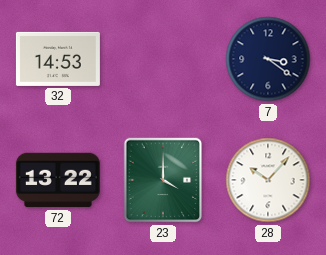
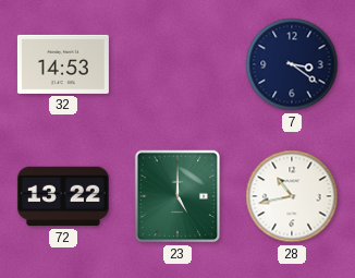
23: 4:00 -> 5:00 (177, 196)
28: 10:07 -> 10:43 (292, 196)
